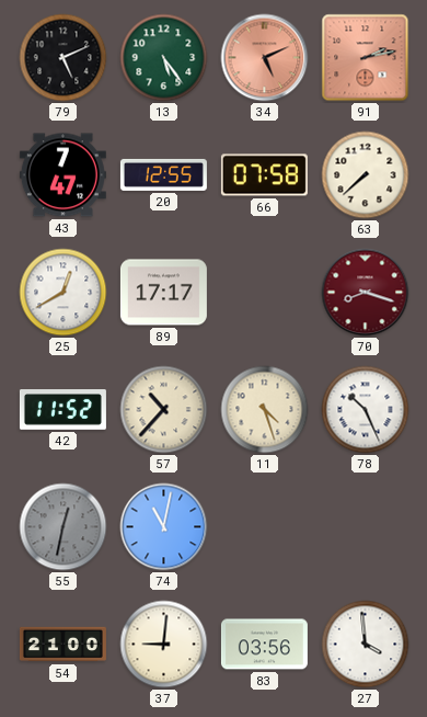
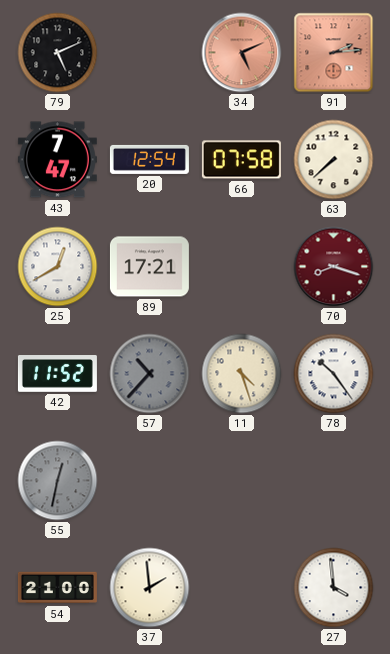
13: 5:24 -> none (164, 58)
91: 2:13 -> 2:14 (334, 53)
20: 12:55 -> 12:54 (149, 159)
89: 17:17 -> 17:21 (149, 267)
57 dial: cream -> grey (150, 374)
78: 10:26 -> 10:24 (334, 374)
74: 11:02 -> none (164, 527)
37: 9:01 -> 1:59 (150, 588)
83: 03:56 -> none (264, 645)
